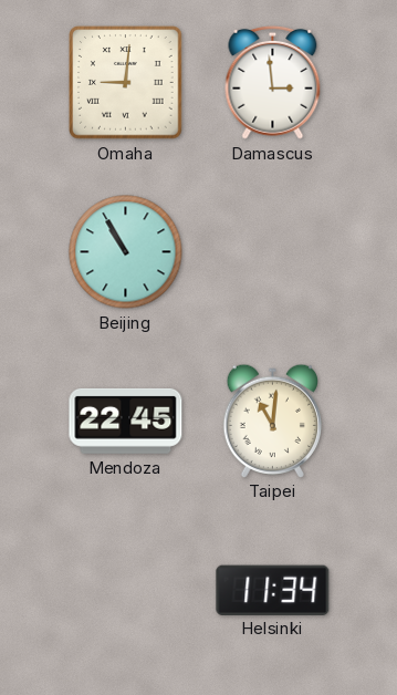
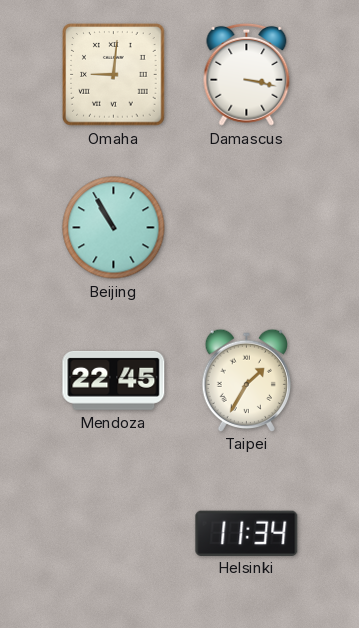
Damascus: 2:59 -> 3:17 (247, 74)
Taipei: 11:01 -> 1:35 (246, 380)
